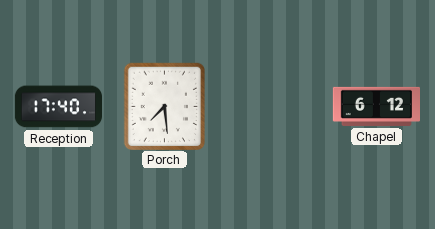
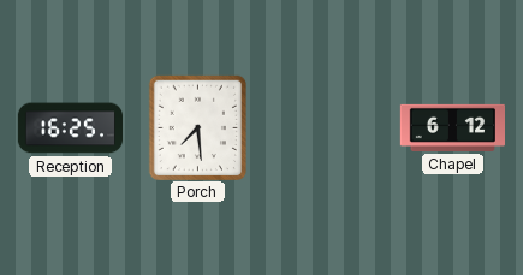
Reception: 17:40 -> 16:25 (70, 128)
